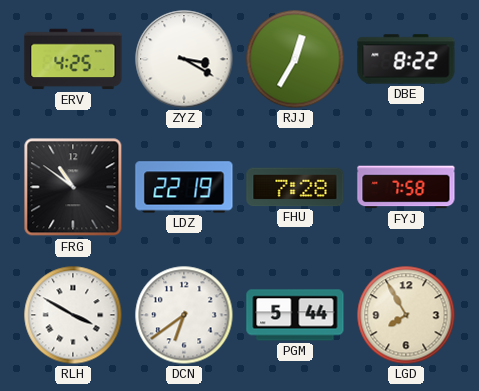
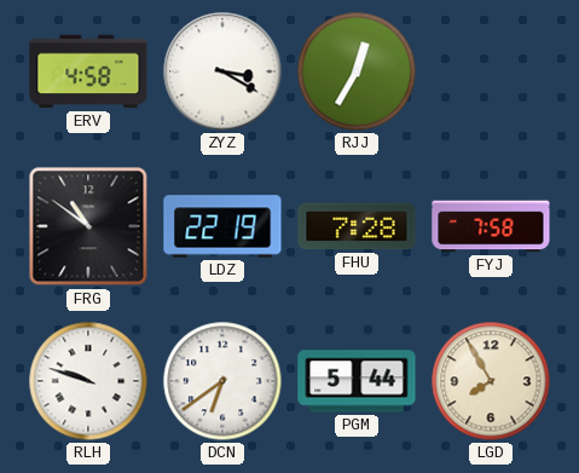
ERV: 4:25 -> 4:58 (88, 71)
DBE: 8:22 -> none (406, 59)
RLH: 3:50 -> 9:48 (88, 381)
